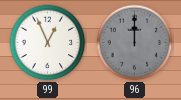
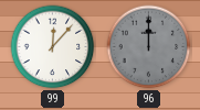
99: 12:56 -> 12:07 (53, 47)
